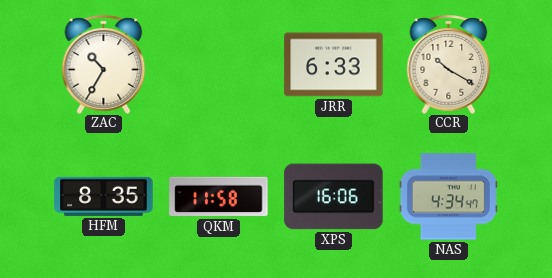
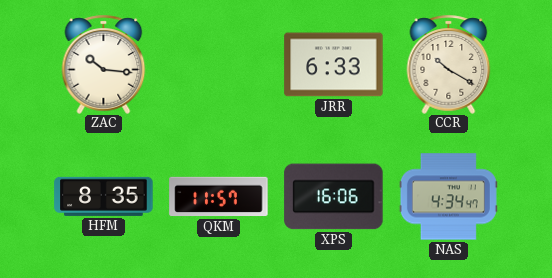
ZAC: 10:35 -> 10:16 (104, 64)
QKM: 11:58 -> 11:57 (219, 197)
